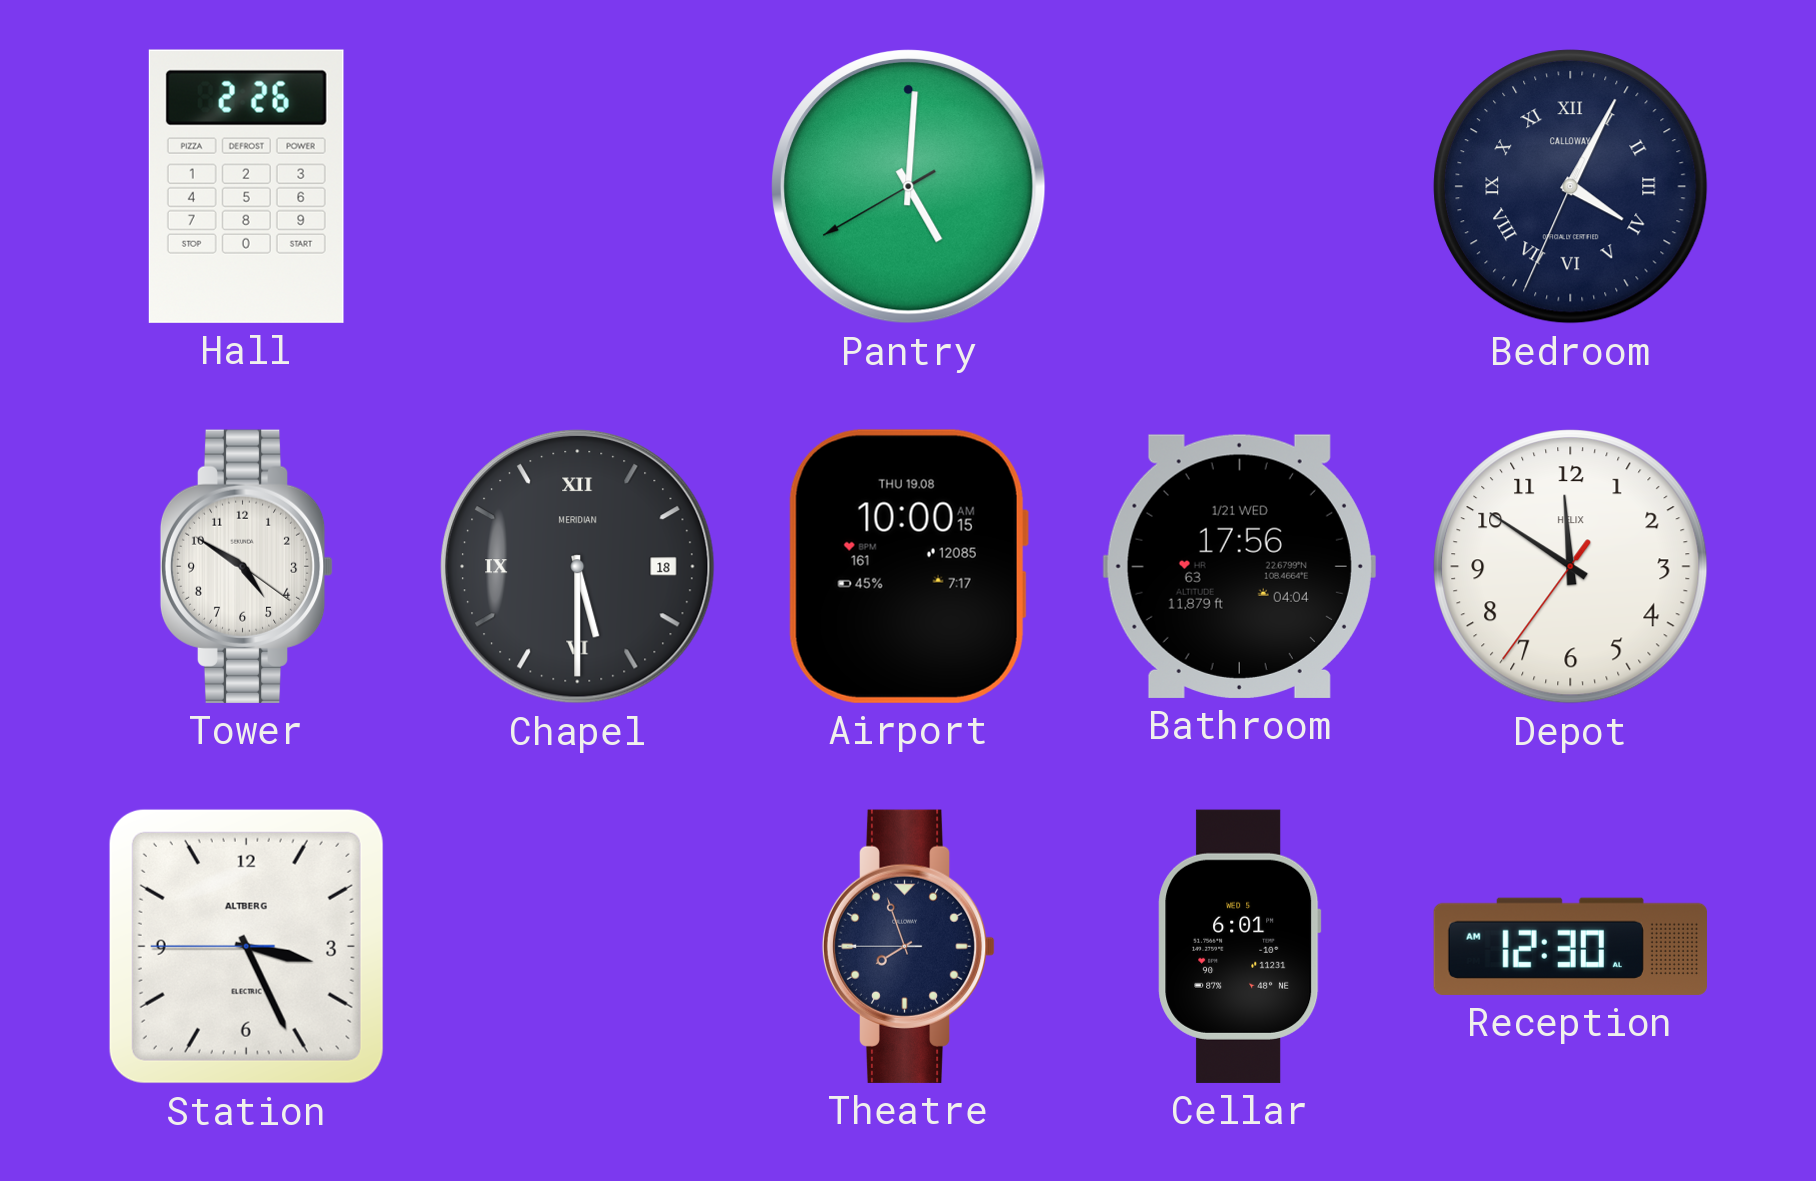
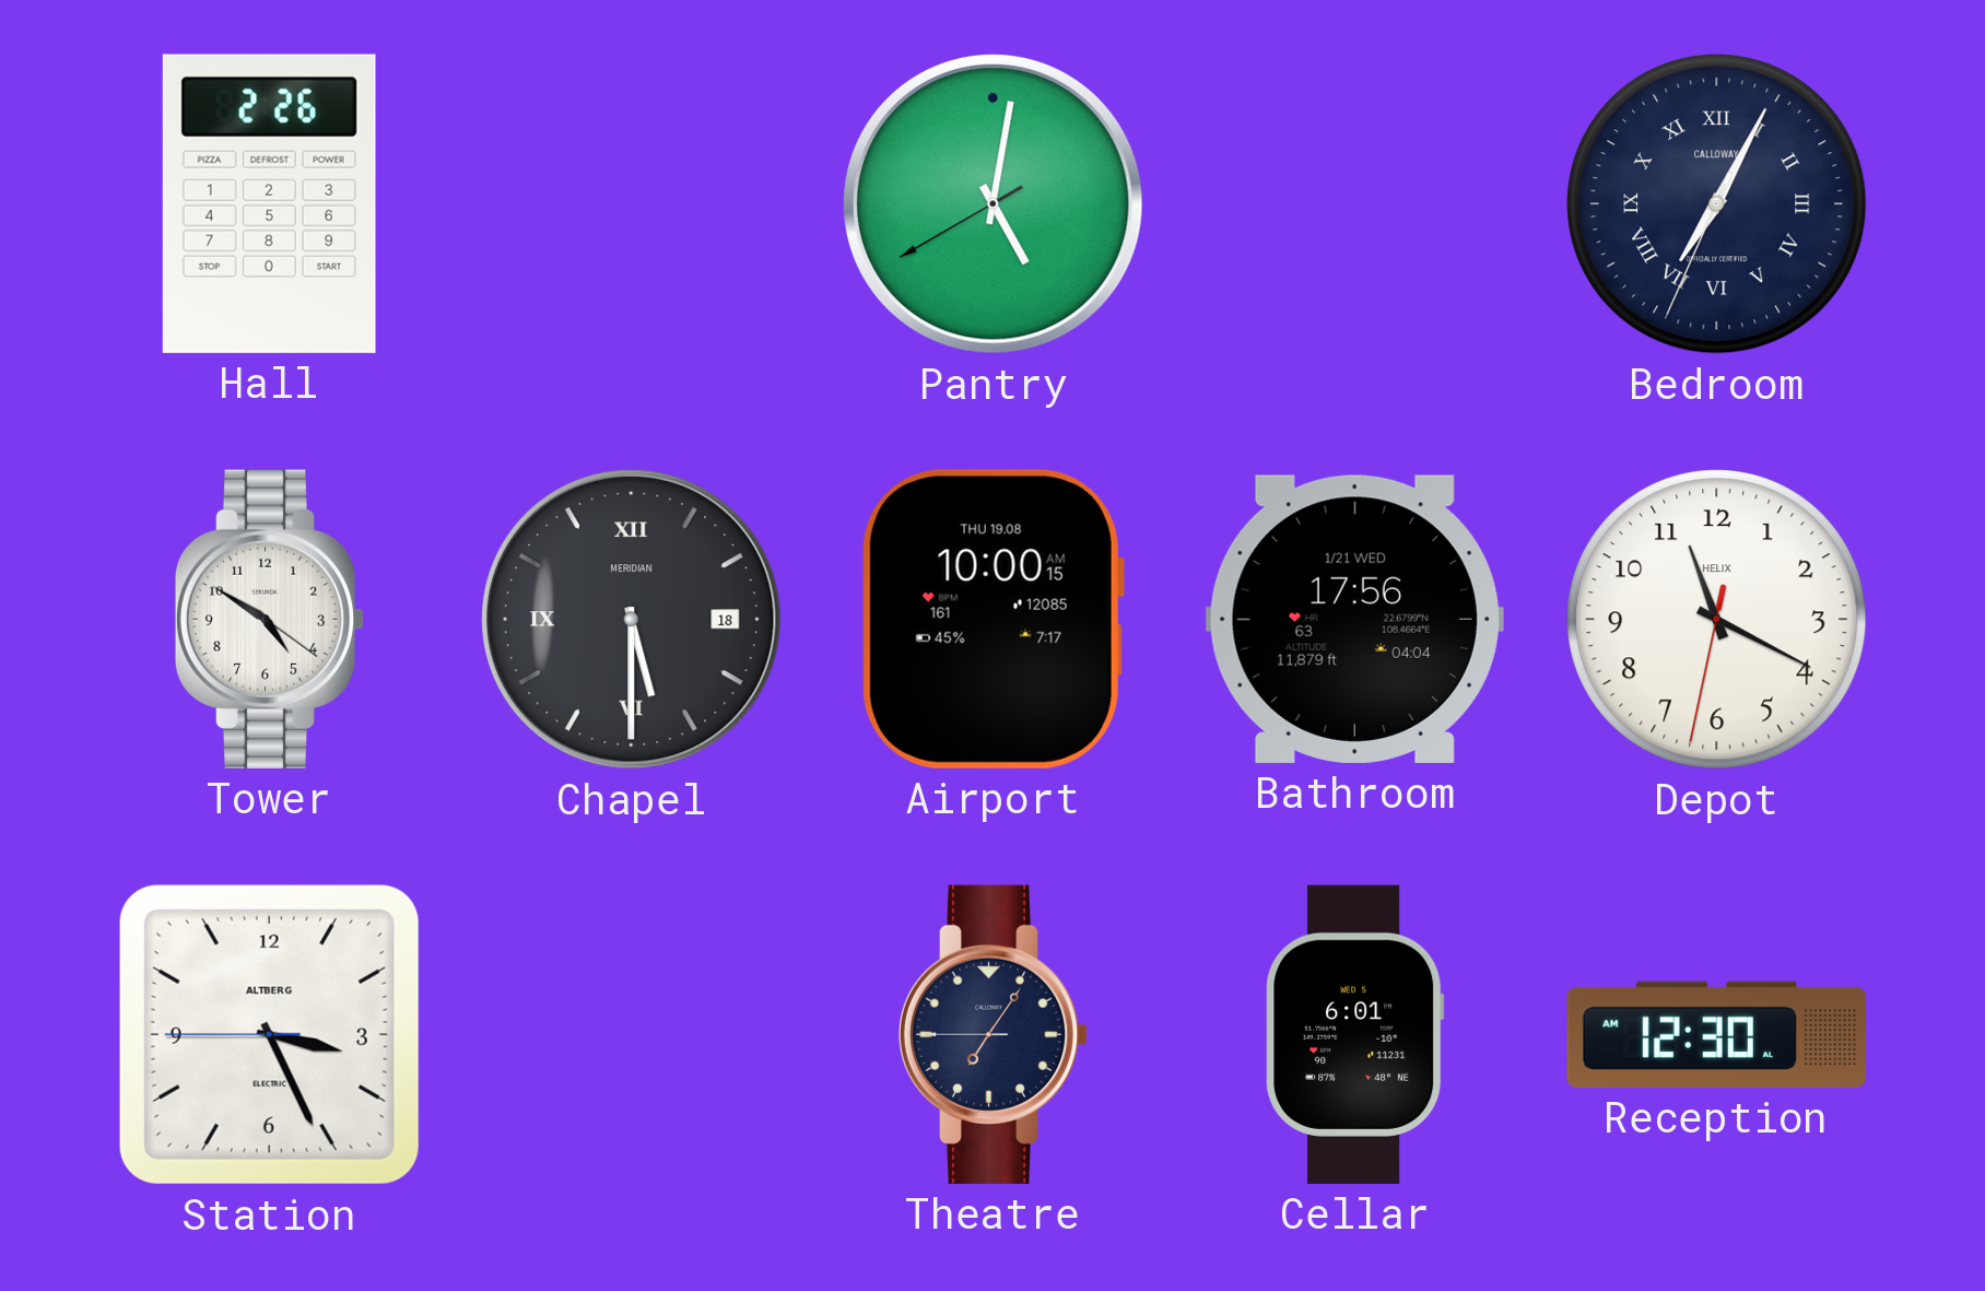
Pantry: 5:00 -> 5:01 (992, 203)
Bedroom: 4:04 -> 7:04 (1717, 204)
Depot: 11:50 -> 11:19 (1717, 620)
Theatre: 7:56 -> 7:05 (994, 1034)
